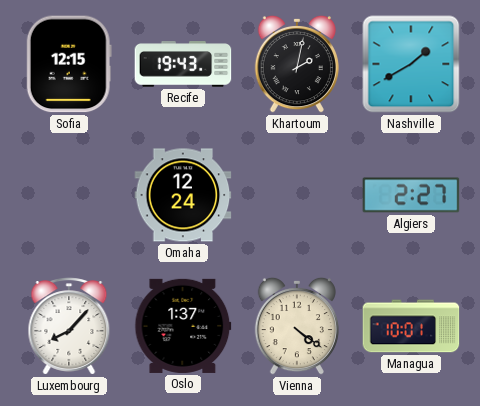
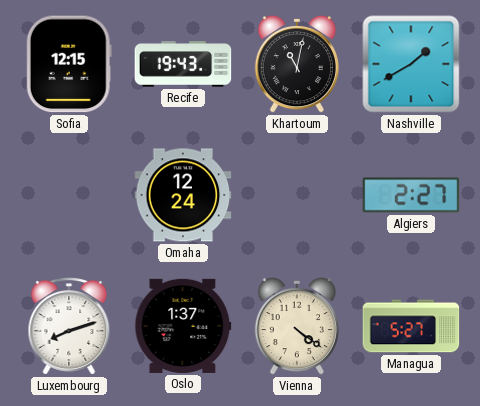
Khartoum: 2:02 -> 11:02 (297, 64)
Luxembourg: 8:07 -> 8:12 (69, 326)
Managua: 10:01 -> 5:27 (411, 326)
